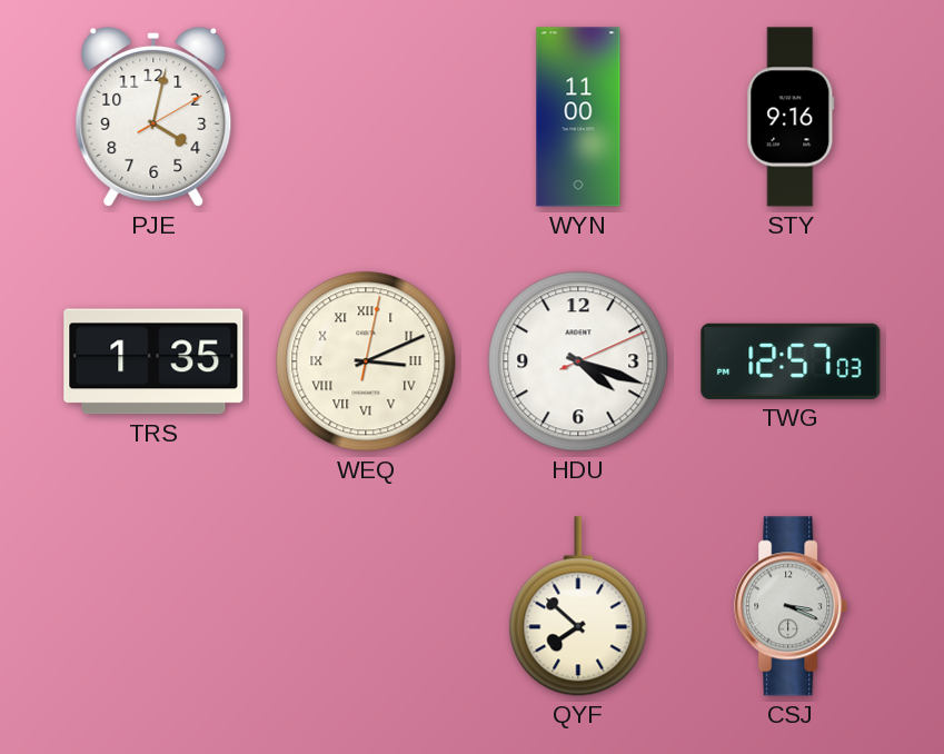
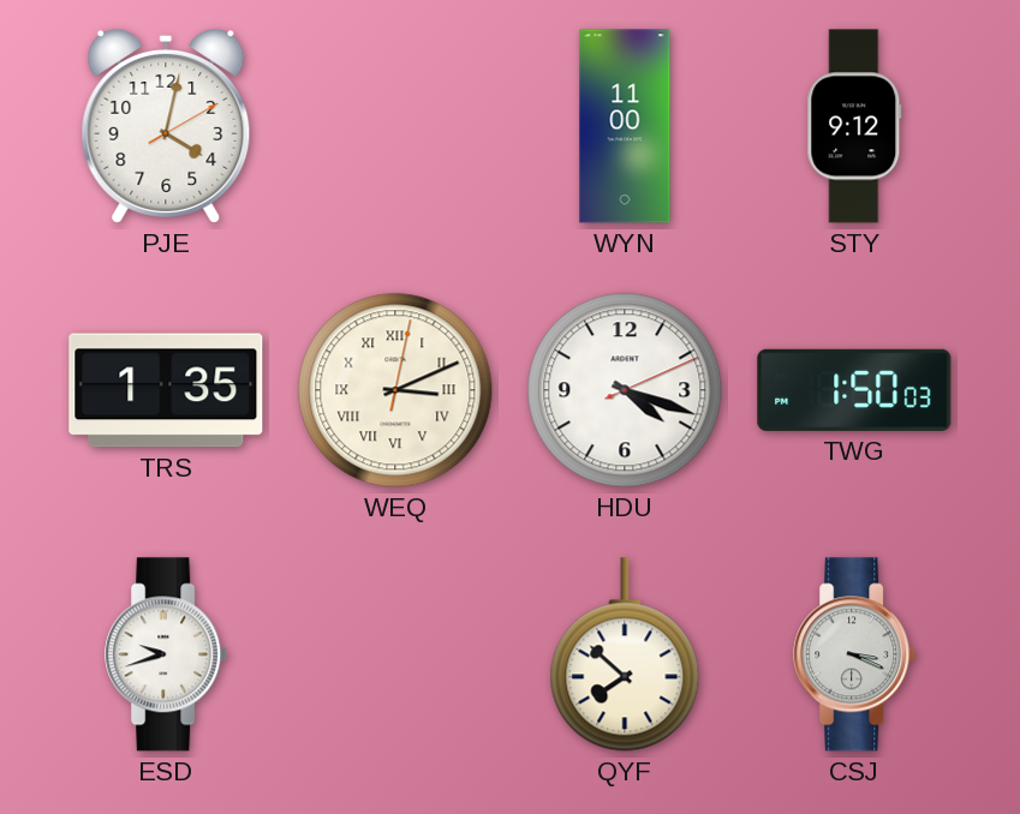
STY: 9:16 -> 9:12 (854, 126)
TWG: 12:57 -> 1:50 (854, 390)
ESD: none -> 9:42 (167, 654)
